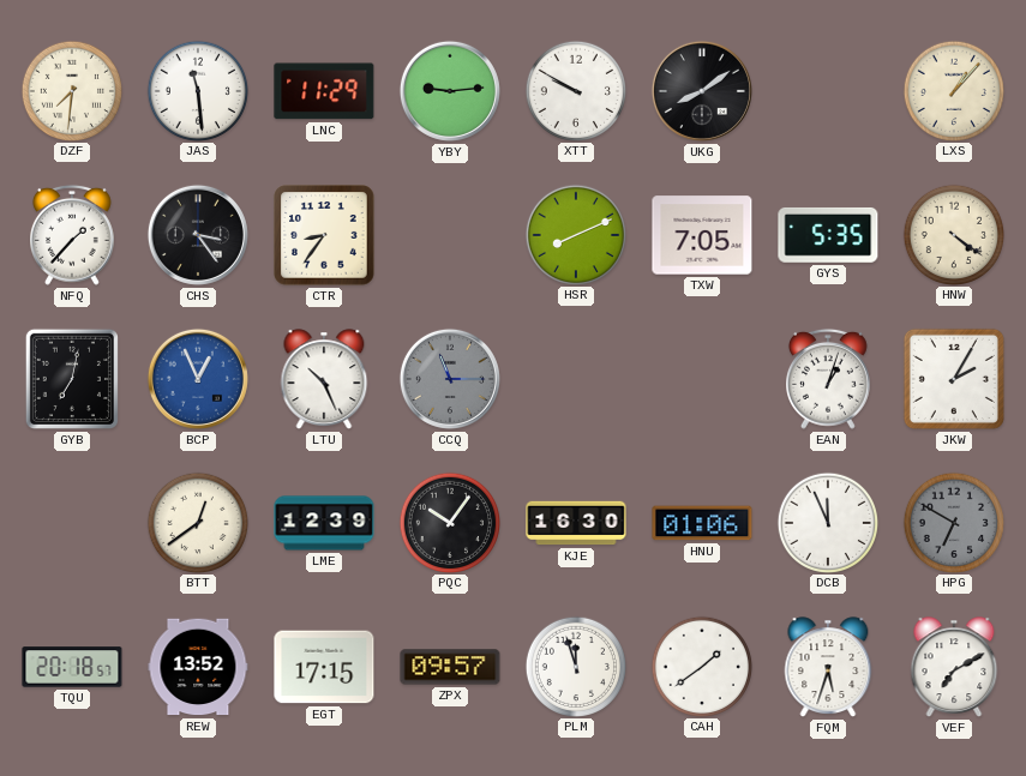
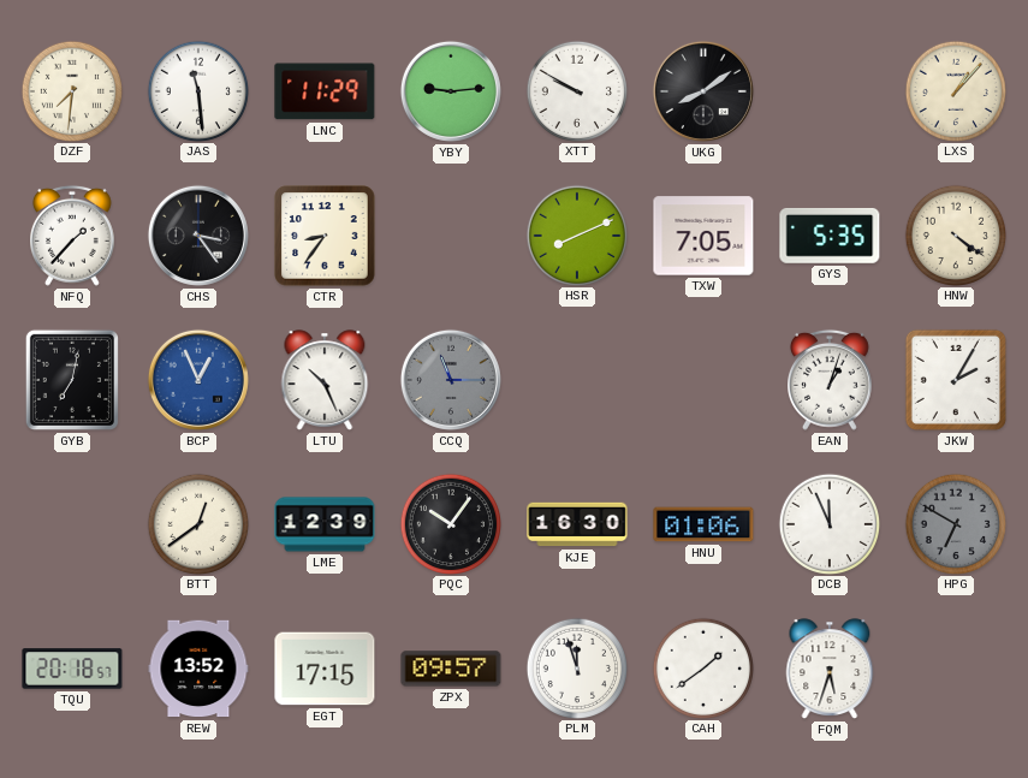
VEF: 7:10 -> none (954, 667)
